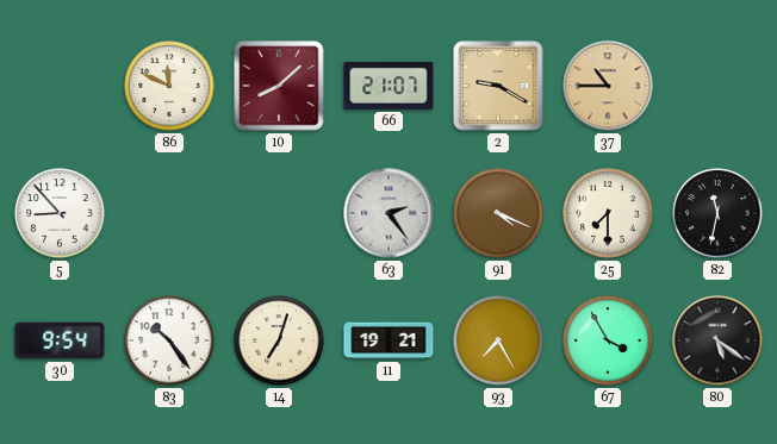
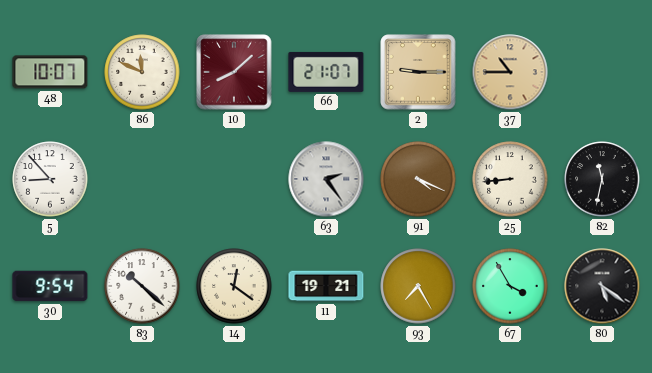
48: none -> 10:07 (50, 72)
2: 9:20 -> 9:15 (418, 72)
25: 7:30 -> 8:44 (510, 179)
83: 10:24 -> 10:22 (142, 286)
14: 7:03 -> 12:21 (234, 286)
